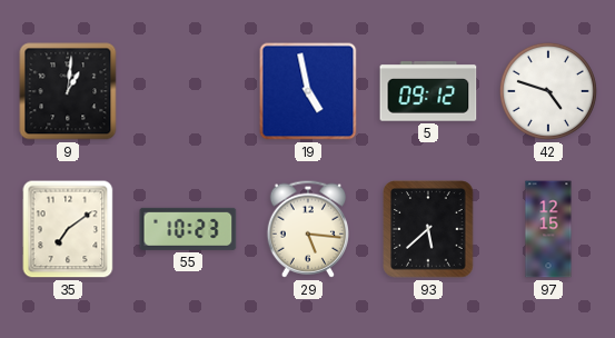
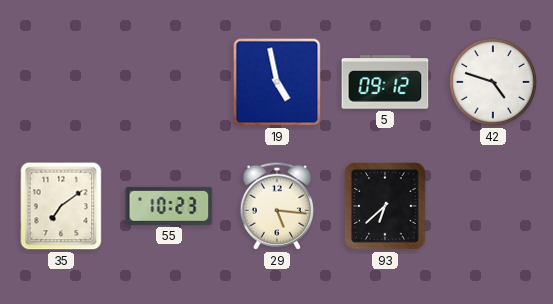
9: 1:01 -> none (68, 91)
93: 5:38 -> 6:38 (385, 206)
97: 12:15 -> none (548, 229)
